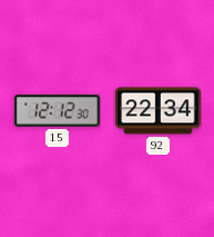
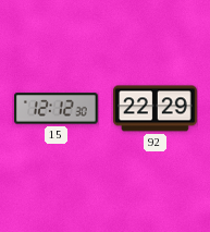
92: 22:34 -> 22:29 (156, 109)
